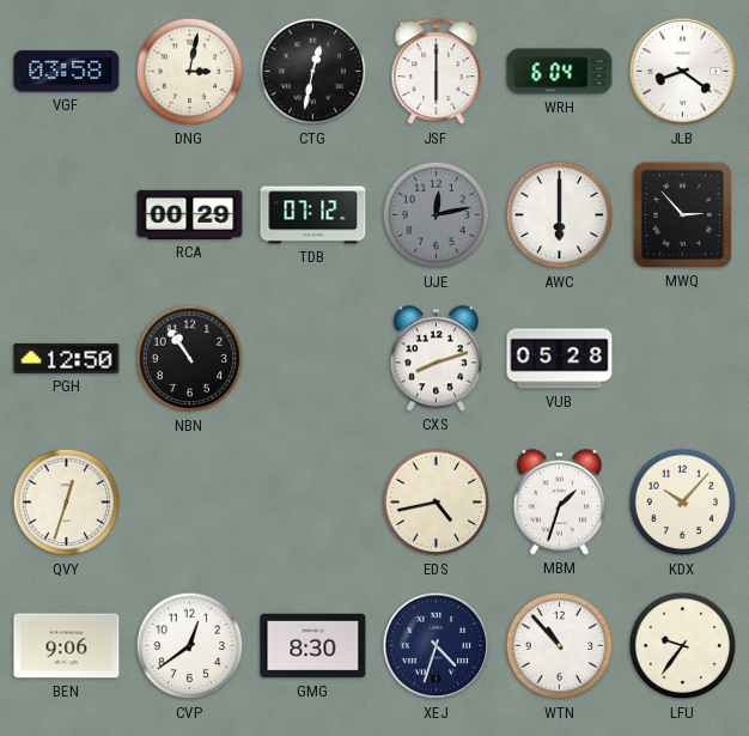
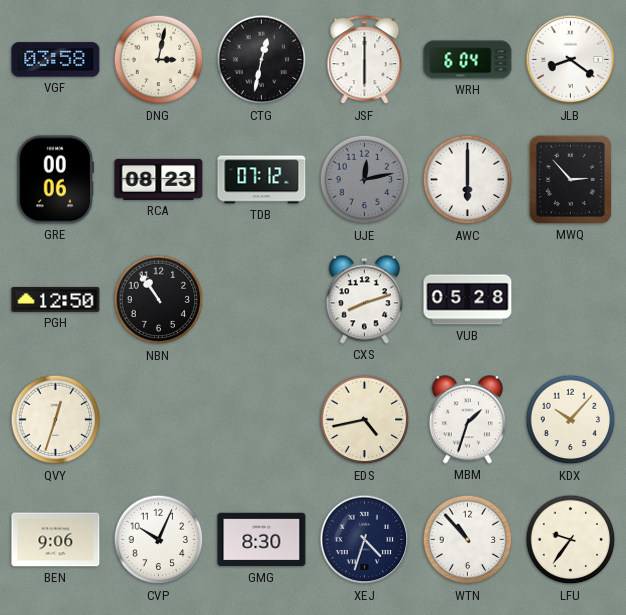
GRE: none -> 00:06 (56, 180)
RCA: 00:29 -> 08:23 (159, 179)
CVP: 12:39 -> 10:04 (159, 540)
